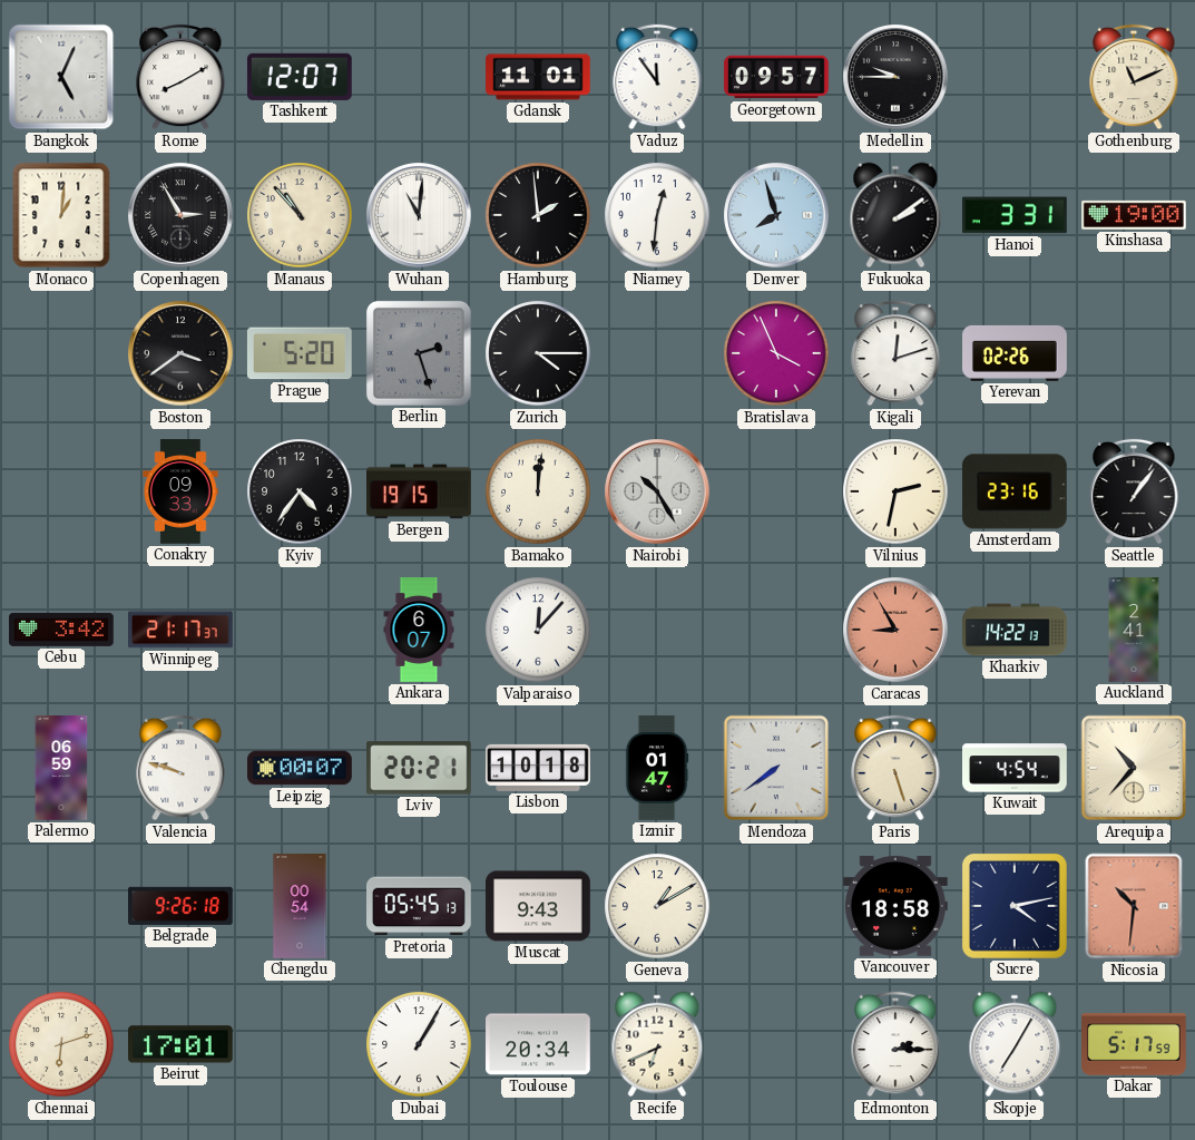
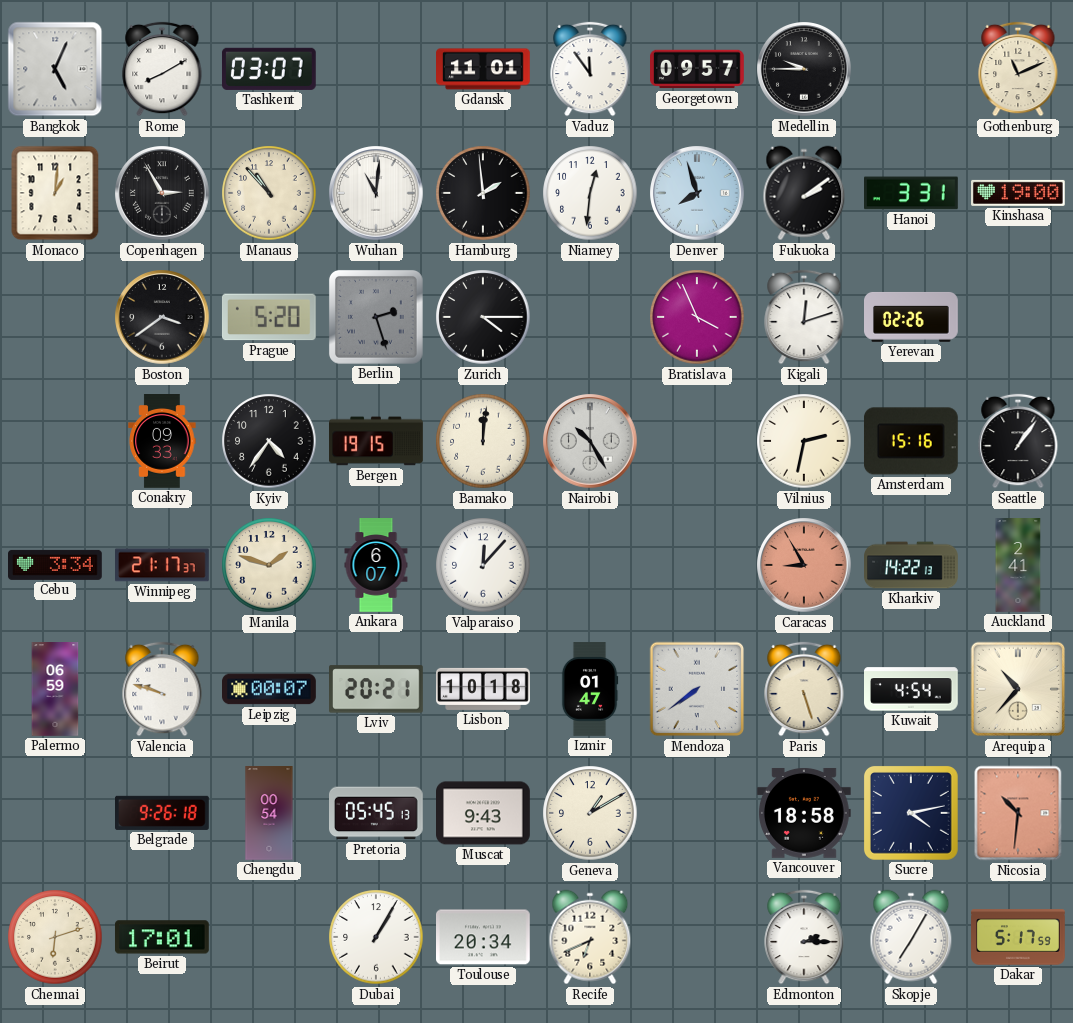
Tashkent: 12:07 -> 03:07 (269, 69)
Amsterdam: 23:16 -> 15:16 (911, 441)
Cebu: 3:42 -> 3:34 (56, 565)
Manila: none -> 1:48 (269, 565)
